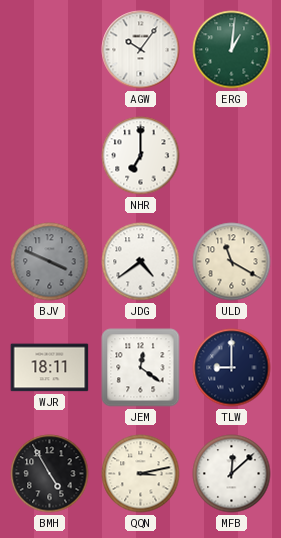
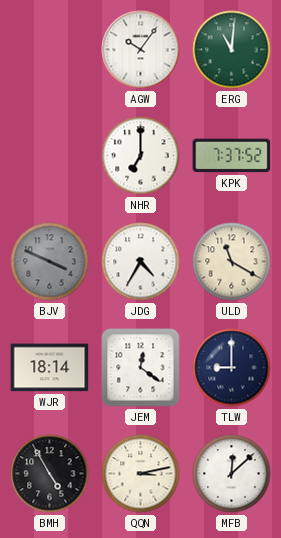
ERG: 1:01 -> 11:01 (232, 50)
KPK: none -> 7:37 (232, 156)
JDG: 4:39 -> 4:35 (141, 262)
WJR: 18:11 -> 18:14 (50, 368)
